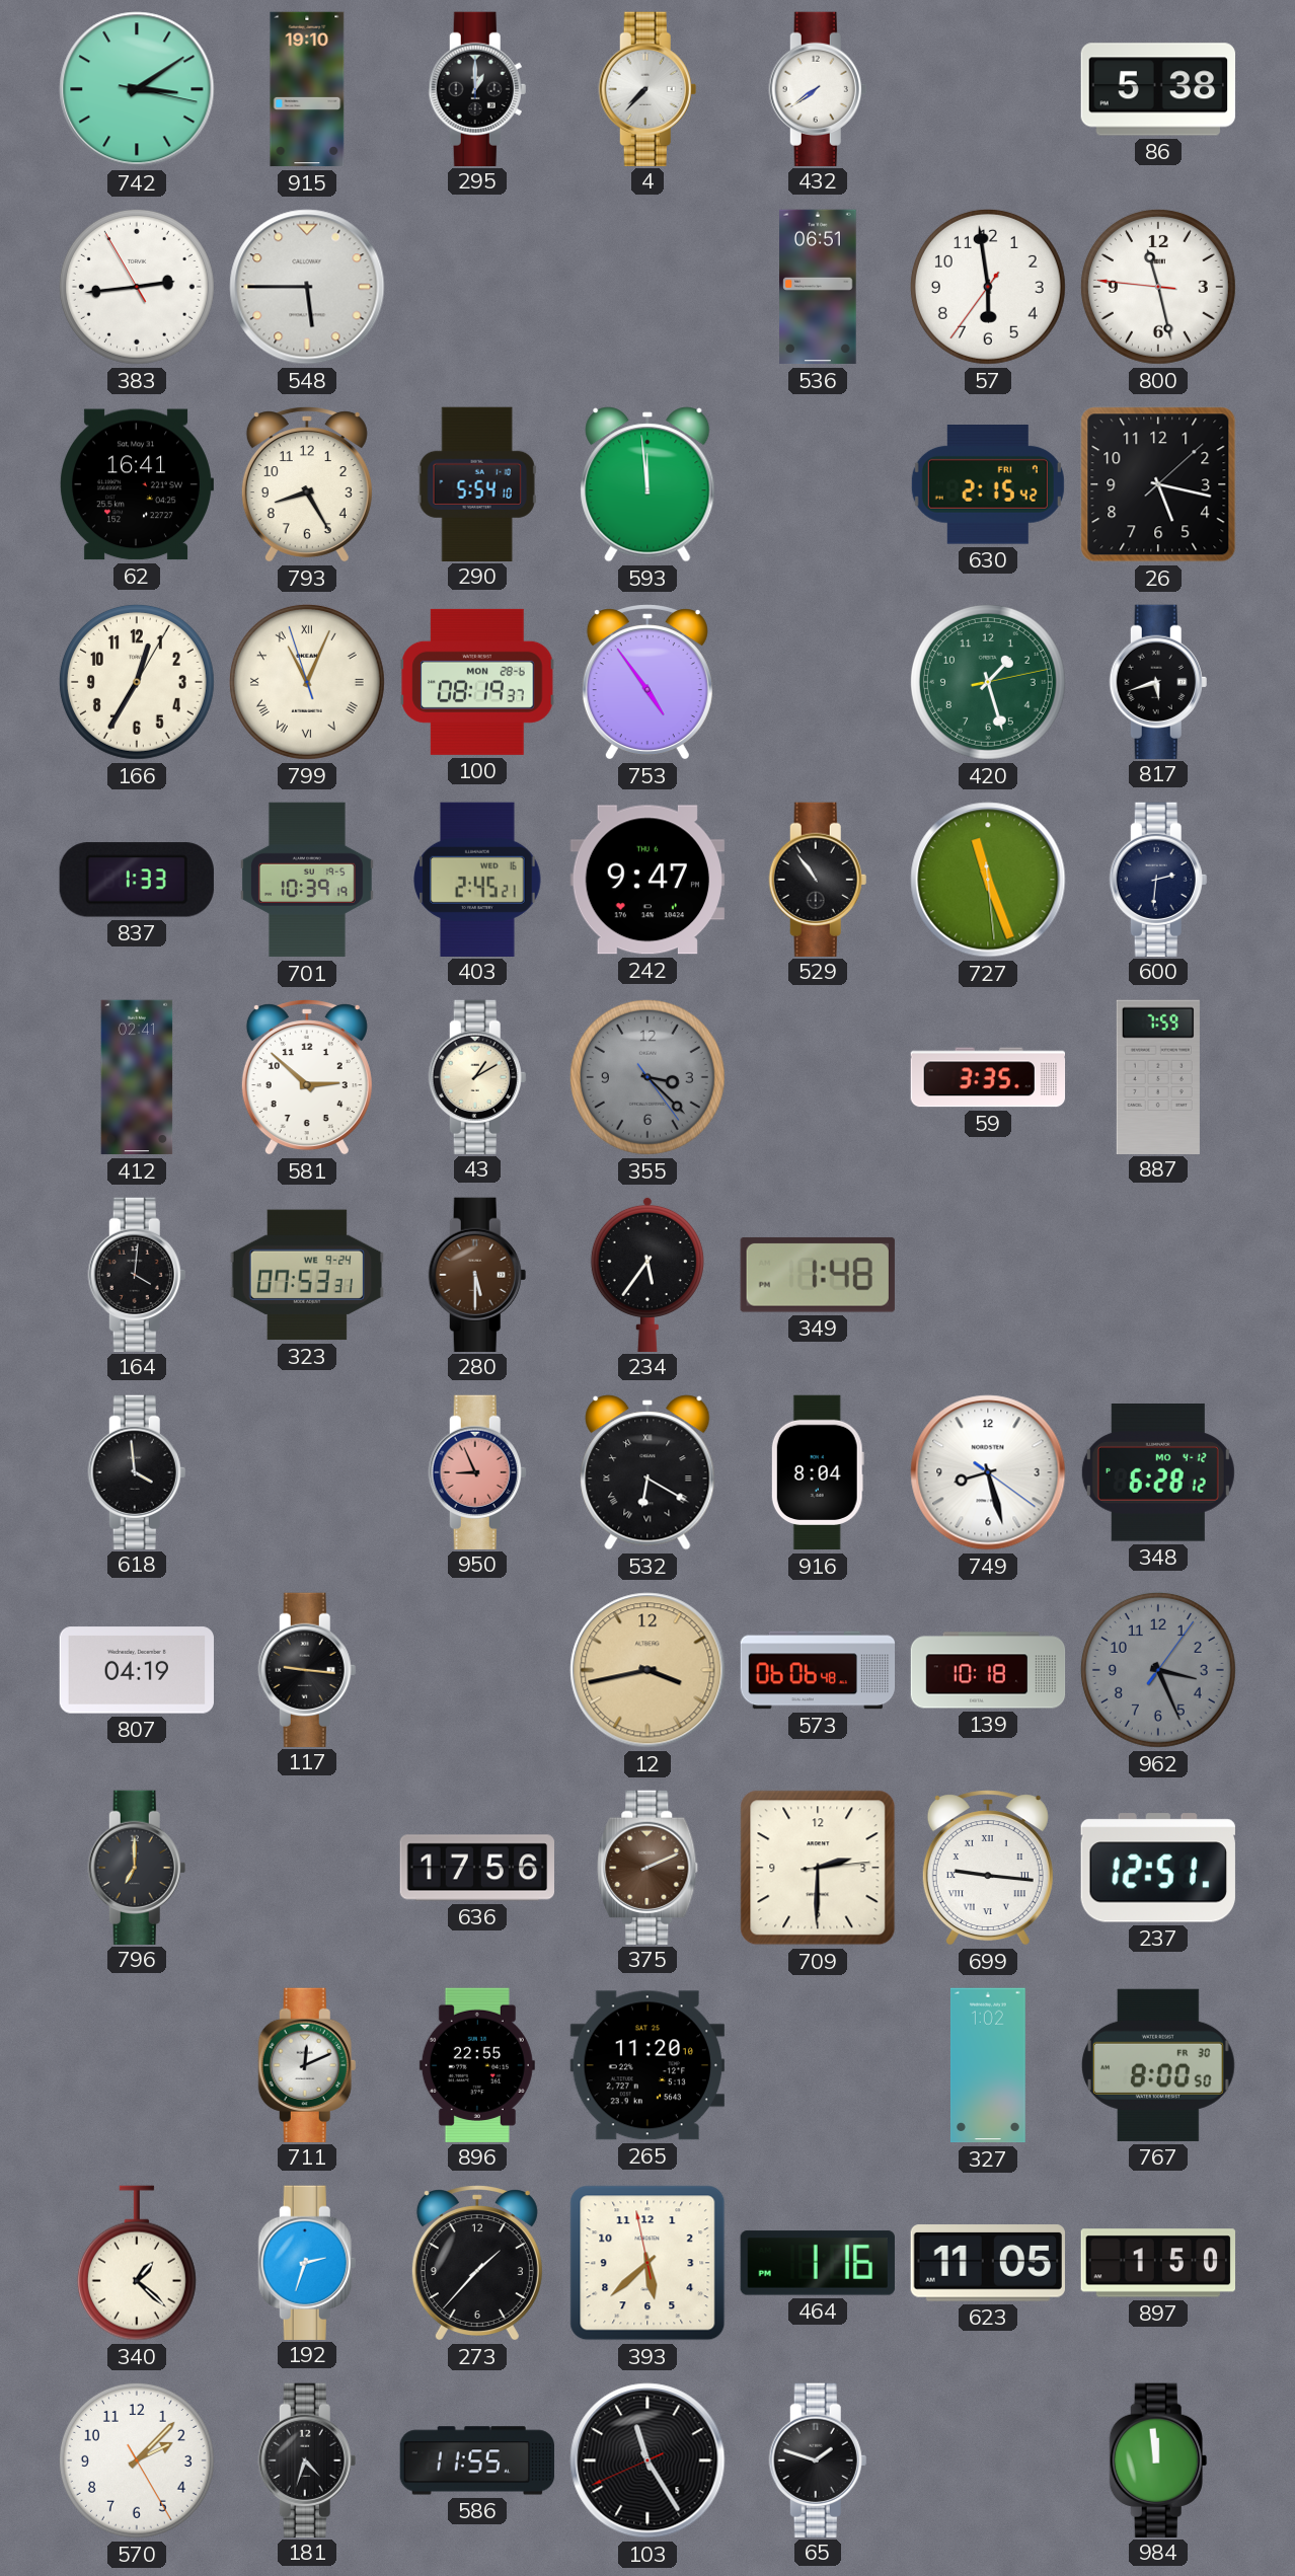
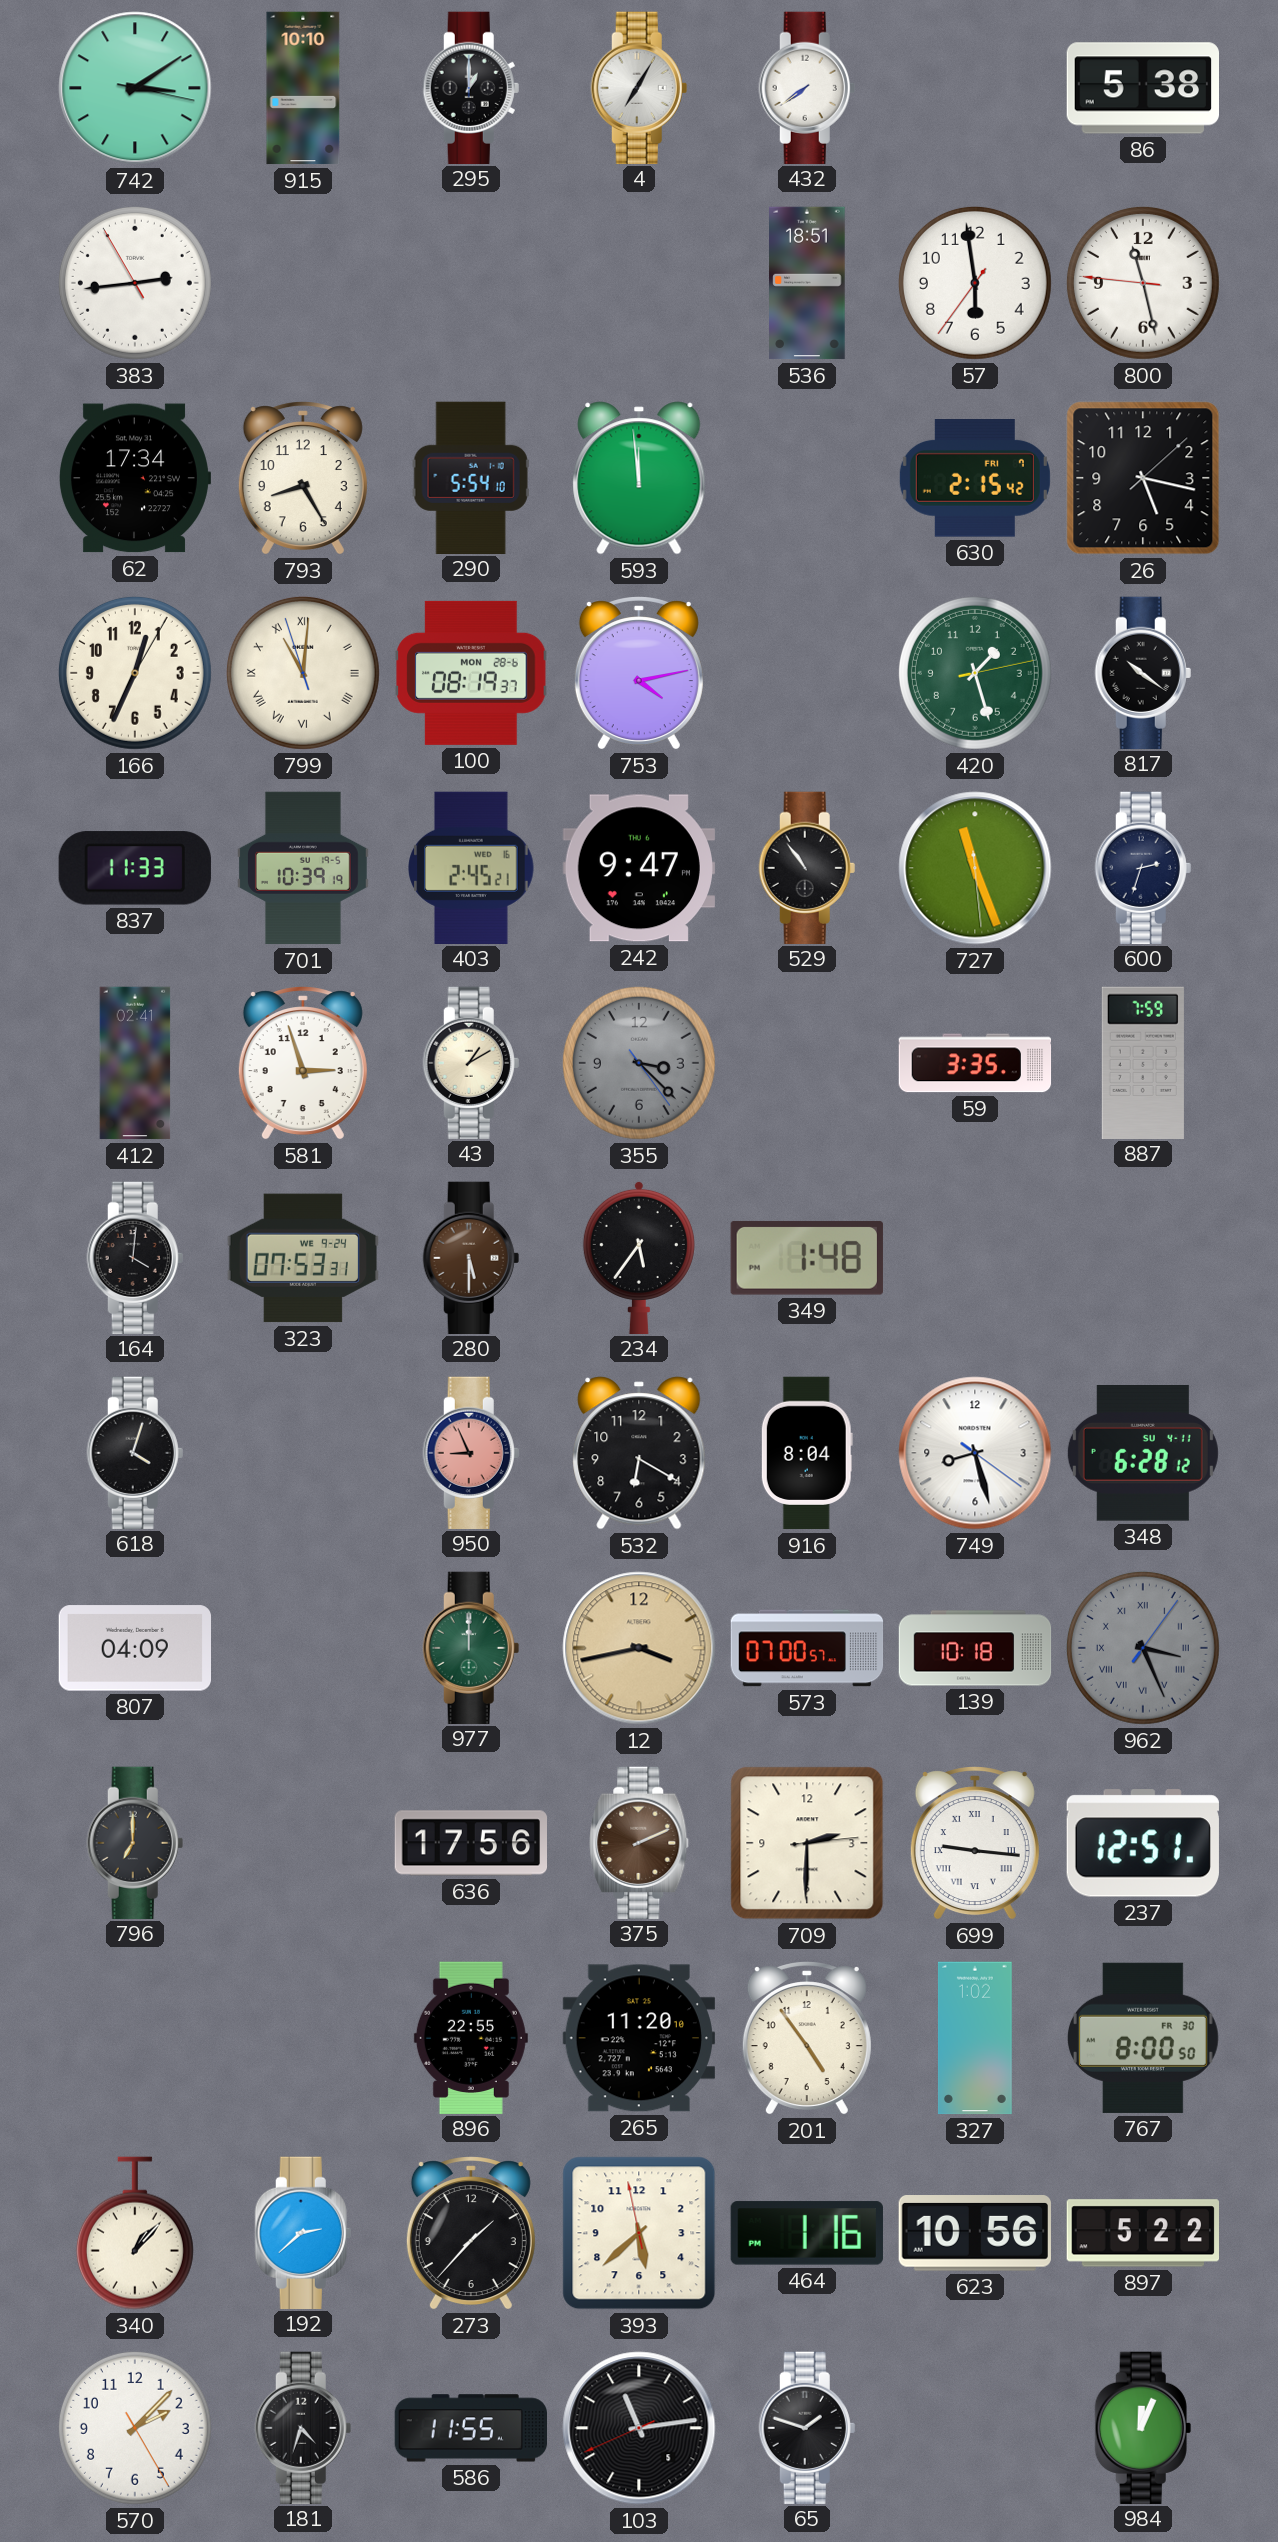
915: 19:10 -> 10:10 (303, 88)
4: 7:37 -> 7:05 (639, 87)
548: 5:45 -> none (307, 287)
536: 06:51 -> 18:51 (807, 283)
62: 16:41 -> 17:34 (134, 478)
166: 12:35 -> 12:34 (135, 673)
799: 11:03 -> 11:00 (303, 673)
753: 4:54 -> 4:13 (639, 673)
817: 5:42 -> 10:21 (1143, 672)
837: 1:33 -> 11:33 (135, 868)
600: 2:31 -> 2:33 (1143, 867)
581: 2:52 -> 2:57 (303, 1063)
618: 3:59 -> 4:03 (135, 1452)
532 numerals: Roman -> Arabic (639, 1453)
348 date: MO 4-12 -> SU 4-11 (1143, 1453)
807: 04:19 -> 04:09 (134, 1648)
117: 9:16 -> none (307, 1669)
977: none -> 12:00 (471, 1647)
573: 06:06 -> 07:00 (807, 1648)
962 numerals: Arabic -> Roman (1143, 1648)
711: 12:11 -> none (307, 2064)
201: none -> 4:54 (807, 2038)
340: 1:22 -> 1:07 (135, 2233)
192: 2:33 -> 2:38 (303, 2232)
623: 11:05 -> 10:56 (975, 2234)
897: 1:50 -> 5:22 (1142, 2233)
103: 11:24 -> 11:13 (639, 2428)
984: 11:59 -> 12:04 (1143, 2427)
